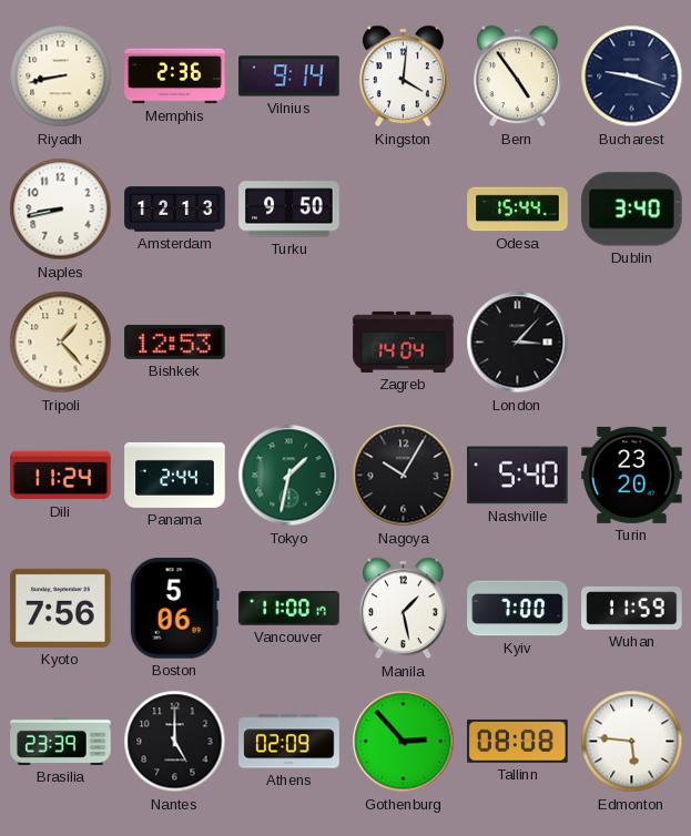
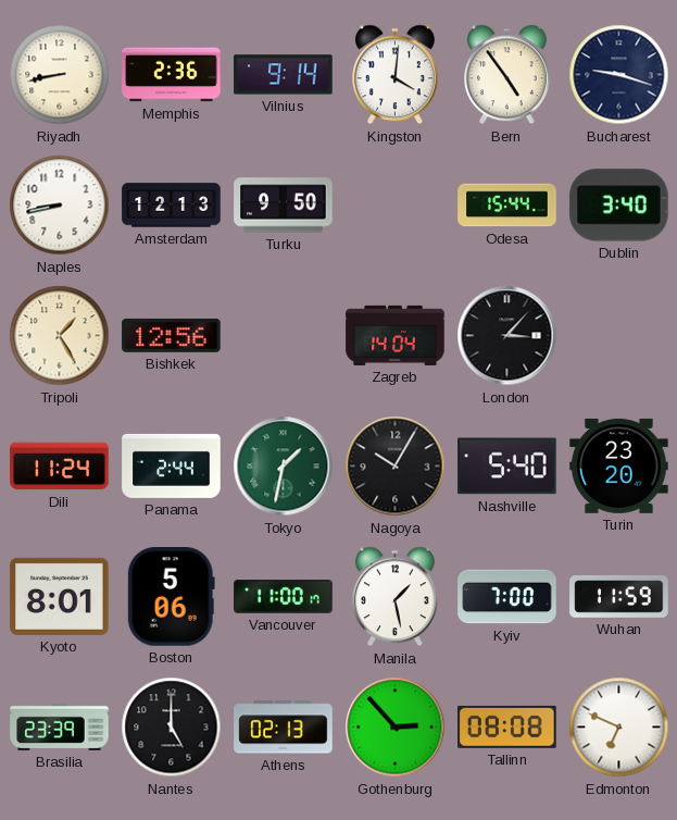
Tripoli: 1:23 -> 1:25 (60, 336)
Bishkek: 12:53 -> 12:56 (172, 335)
Kyoto: 7:56 -> 8:01 (60, 596)
Athens: 02:09 -> 02:13 (284, 728)
Edmonton: 5:46 -> 6:49 (619, 728)
